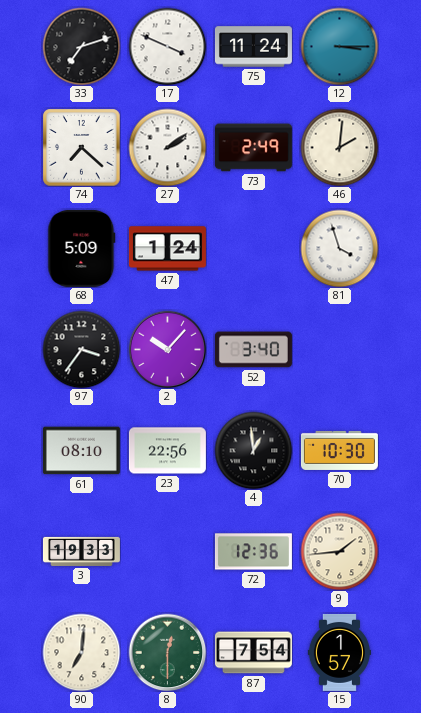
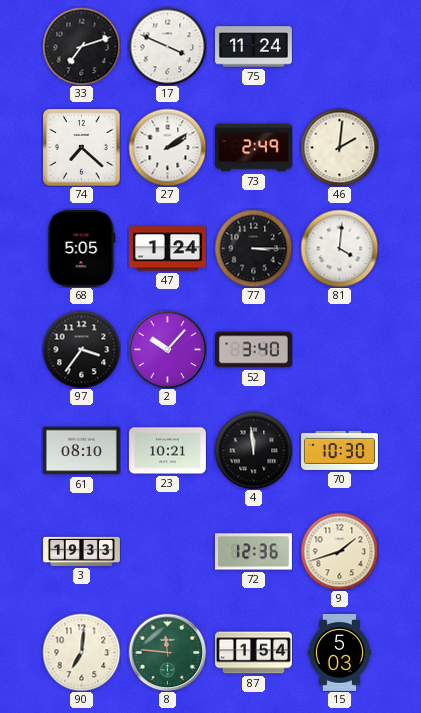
12: 3:15 -> none (339, 46)
68: 5:09 -> 5:05 (82, 248)
77: none -> 3:15 (253, 248)
81: 3:57 -> 4:01 (339, 248)
23: 22:56 -> 10:21 (167, 451)
4: 12:59 -> 11:59 (253, 450)
9: 1:44 -> 1:42 (339, 551)
8: 12:30 -> 11:46 (167, 652)
87: 7:54 -> 1:54 (253, 653)
15: 1:57 -> 5:03 (339, 652)
